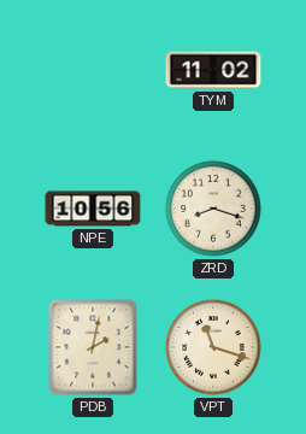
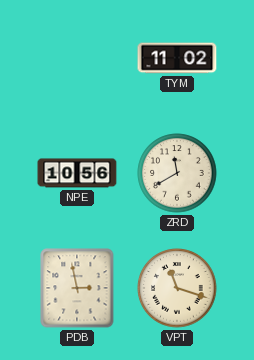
ZRD: 8:18 -> 11:40 (177, 173)
PDB: 2:02 -> 2:58 (77, 288)
